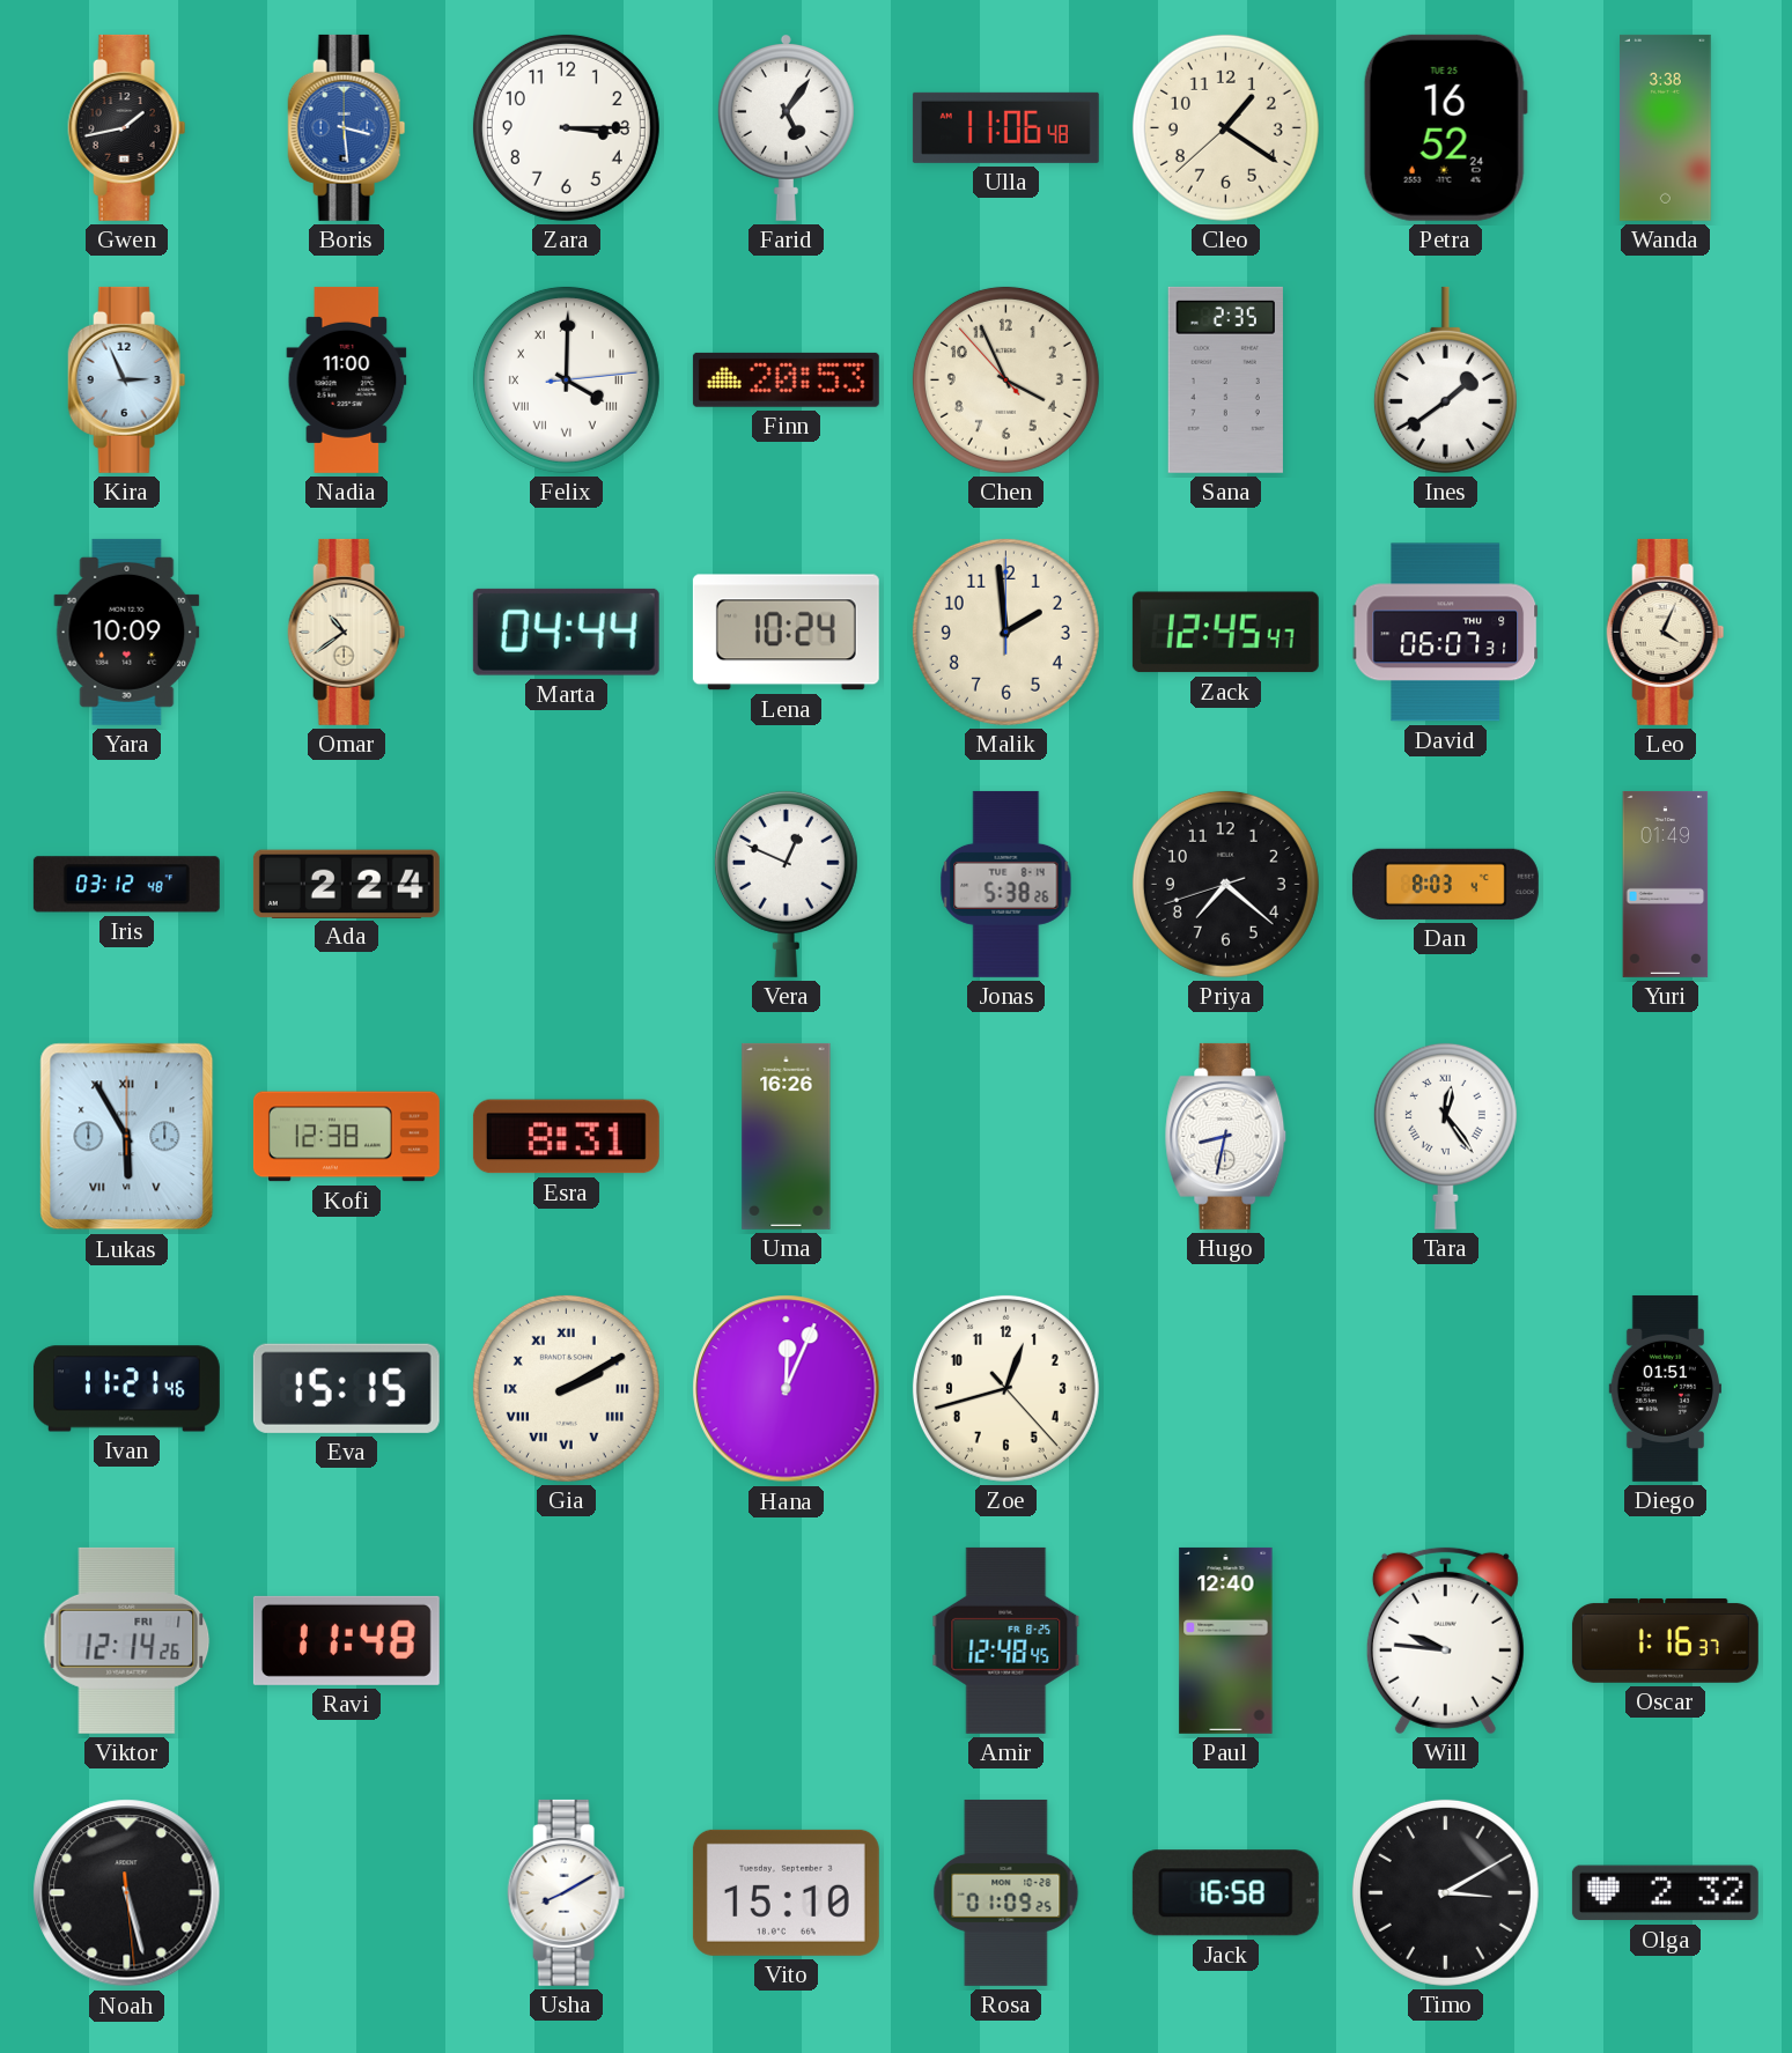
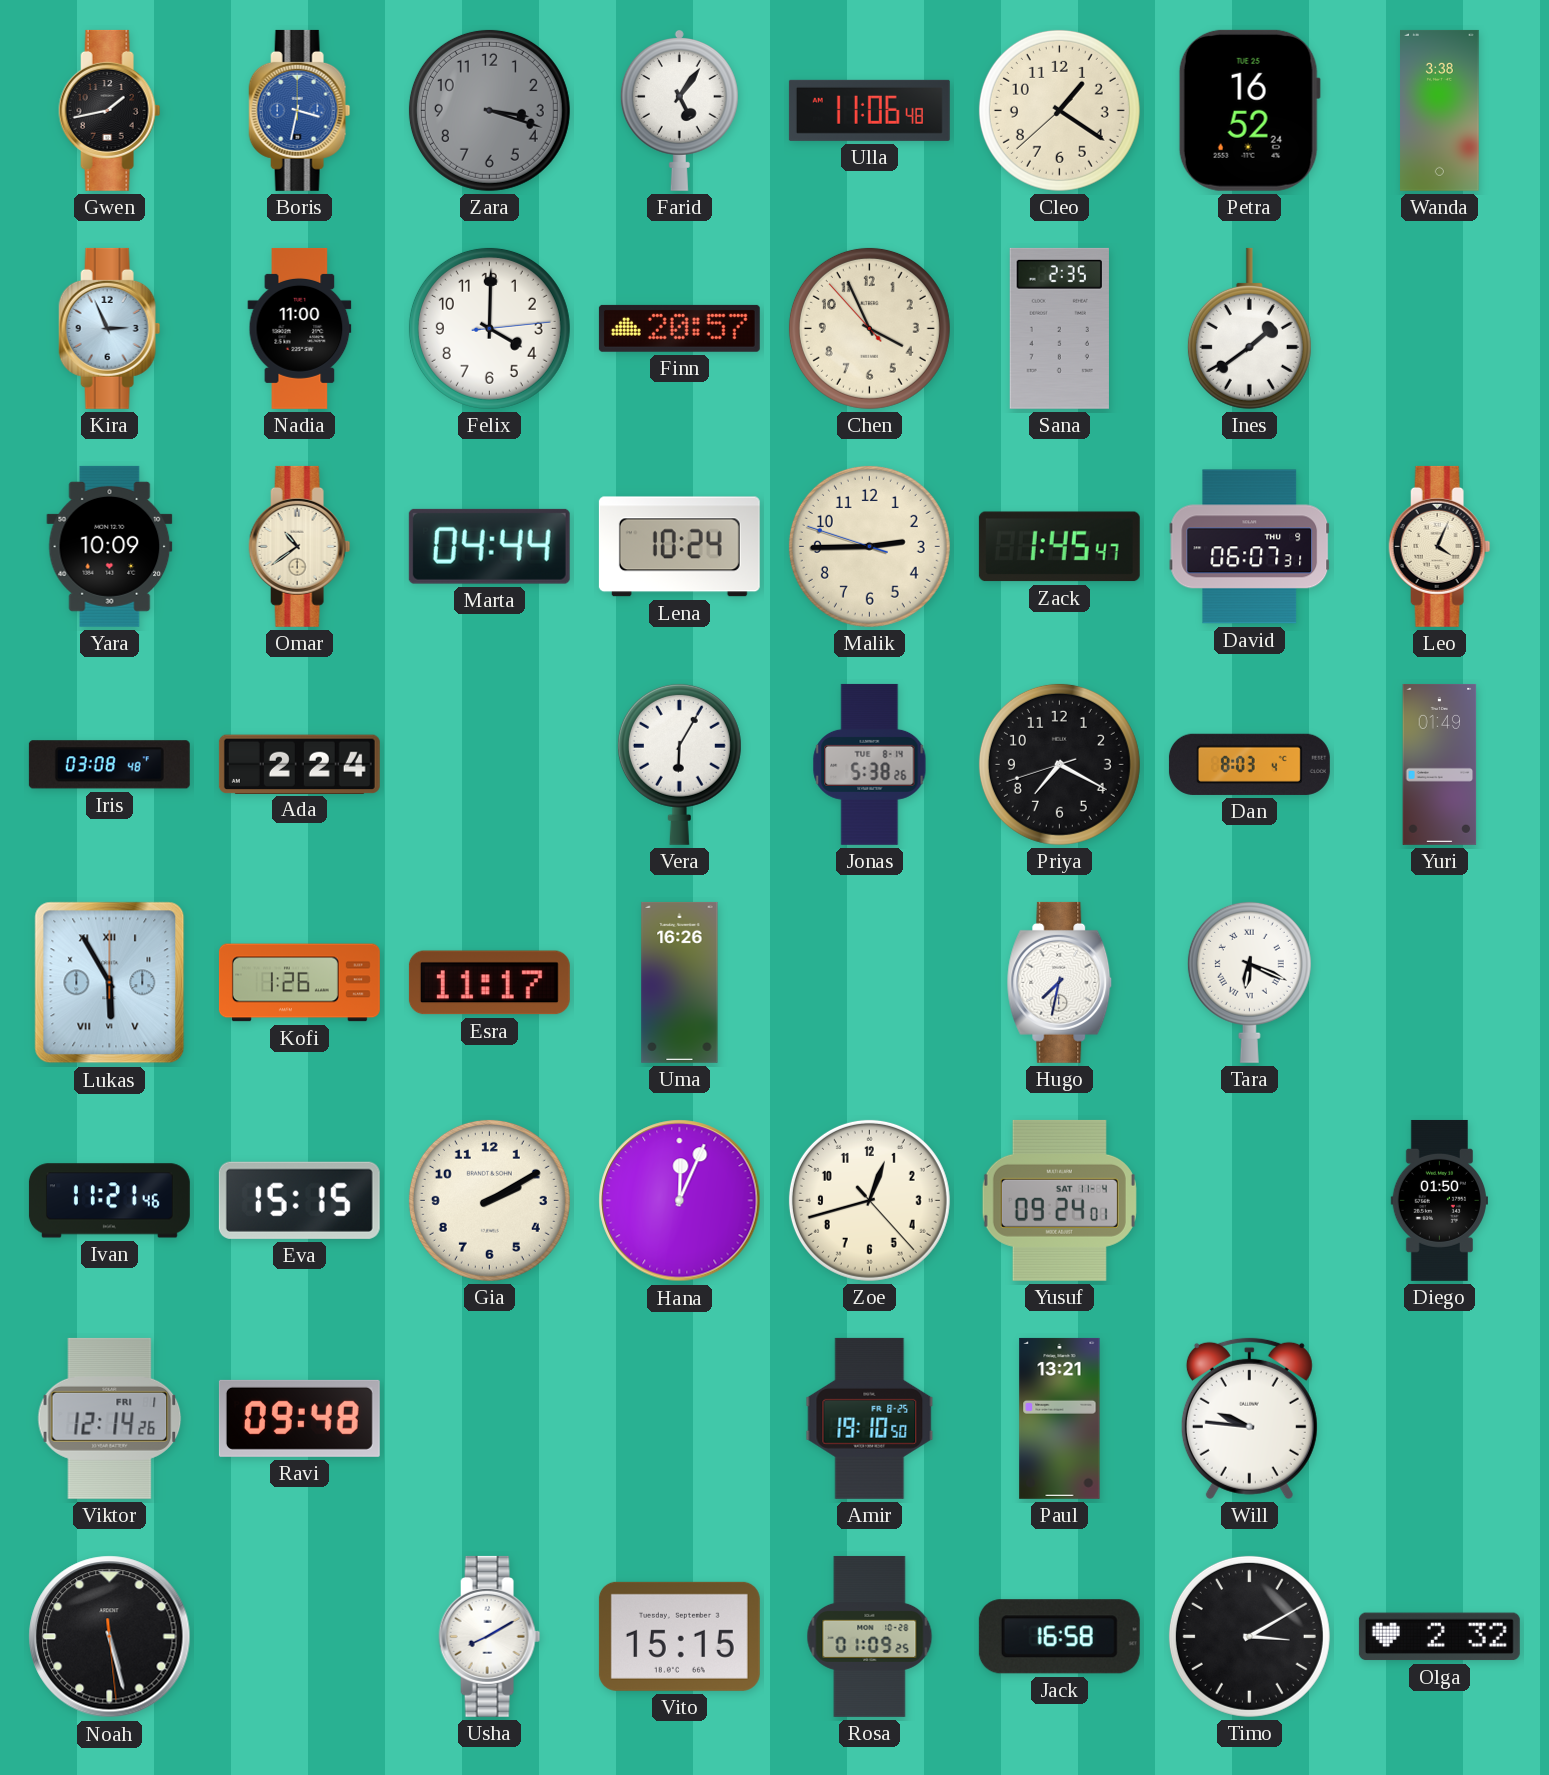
Boris: 3:29 -> 3:32 (300, 110)
Zara: 3:15 -> 3:18 (489, 110)
Zara dial: white -> grey (489, 110)
Felix numerals: Roman -> Arabic (489, 328)
Finn: 20:53 -> 20:57 (679, 328)
Malik: 1:59 -> 2:44 (869, 546)
Zack: 12:45 -> 1:45 (1059, 547)
Iris: 03:12 -> 03:08 (109, 765)
Vera: 12:49 -> 6:05 (679, 764)
Priya: 7:21 -> 7:19 (1059, 764)
Kofi: 12:38 -> 1:26 (299, 983)
Esra: 8:31 -> 11:17 (489, 983)
Hugo: 8:32 -> 7:32 (1060, 982)
Tara: 12:24 -> 6:19 (1249, 982)
Gia numerals: Roman -> Arabic (489, 1200)
Yusuf: none -> 09:24 (1059, 1200)
Diego: 01:51 -> 01:50 (1439, 1200)
Ravi: 11:48 -> 09:48 (299, 1418)
Amir: 12:48 -> 19:10 (870, 1418)
Paul: 12:40 -> 13:21 (1060, 1418)
Oscar: 1:16 -> none (1665, 1641)
Vito: 15:10 -> 15:15 (679, 1636)
